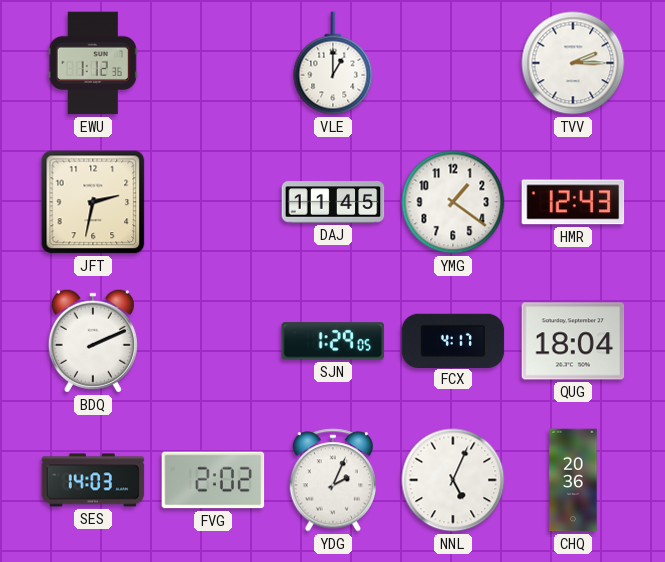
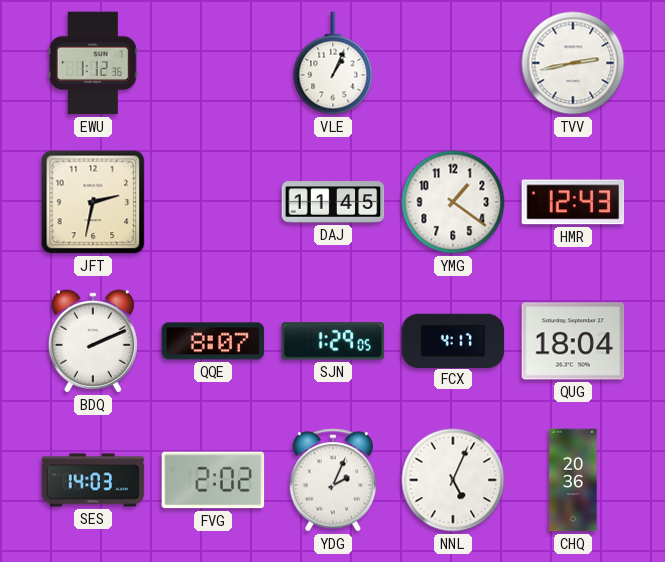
VLE: 1:00 -> 1:04 (333, 63)
TVV: 2:15 -> 2:43 (573, 63)
QQE: none -> 8:07 (213, 341)
